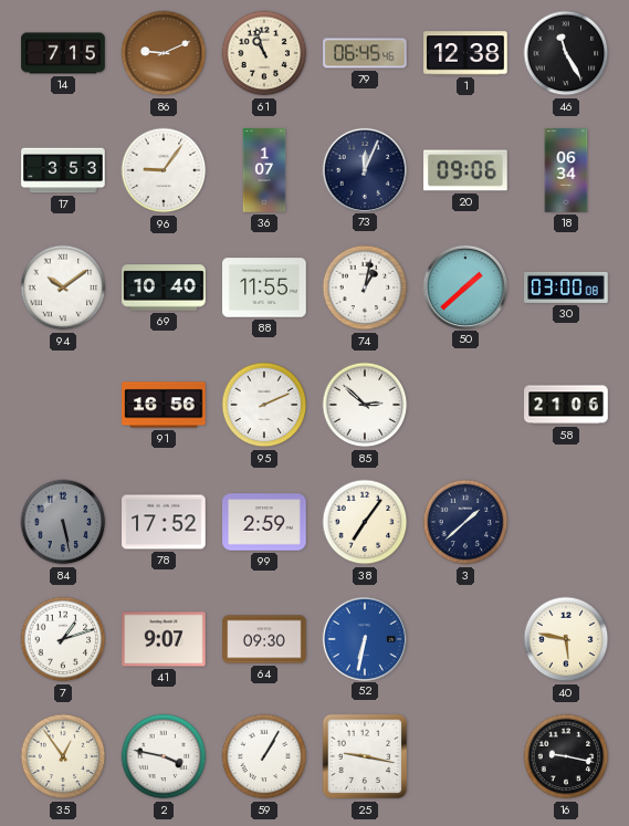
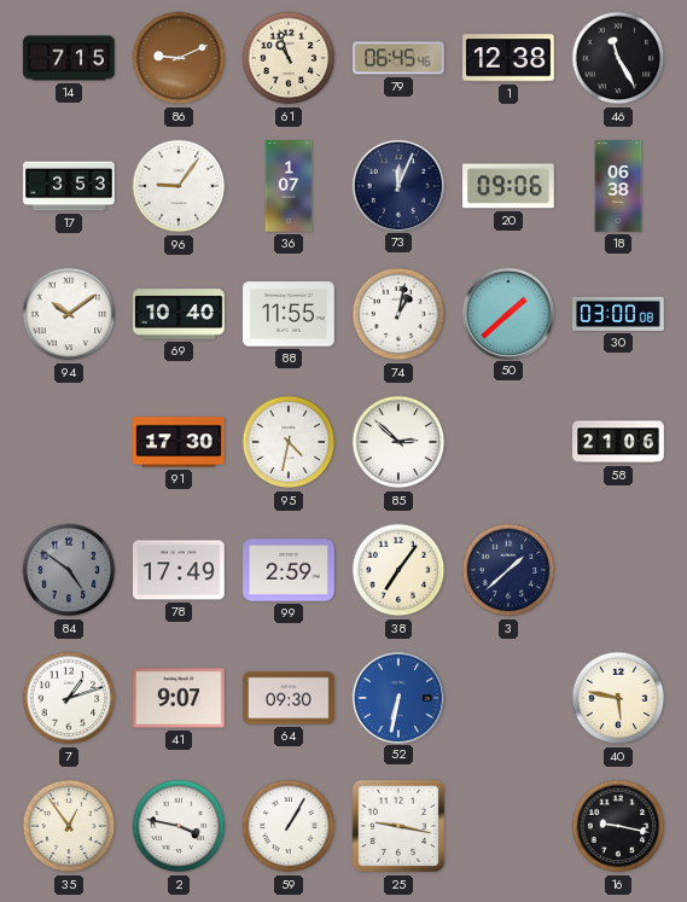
18: 06:34 -> 06:38 (618, 186)
91: 16:56 -> 17:30 (179, 442)
95: 2:11 -> 4:32 (289, 442)
84: 5:28 -> 4:51 (69, 570)
78: 17:52 -> 17:49 (179, 570)
